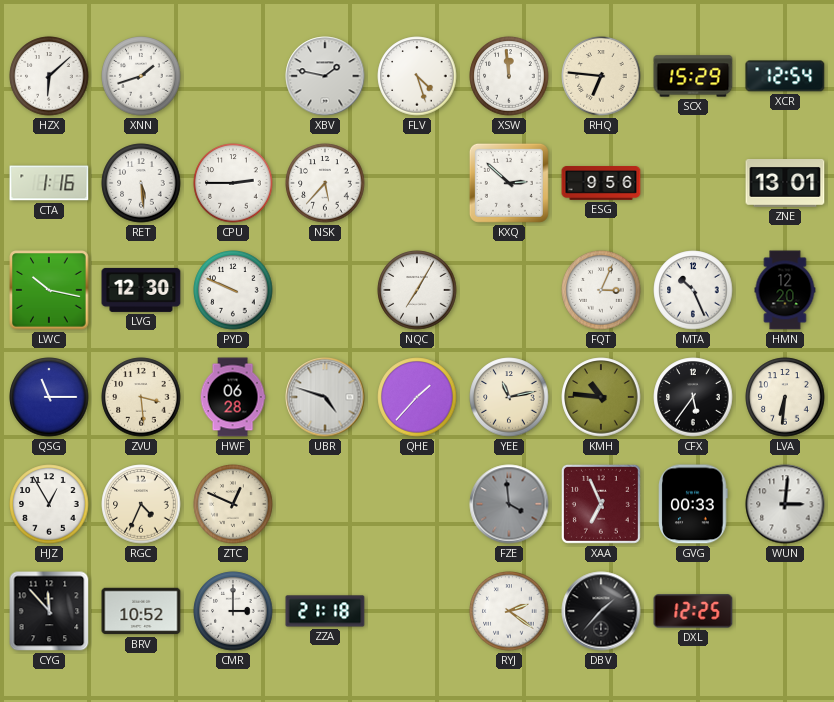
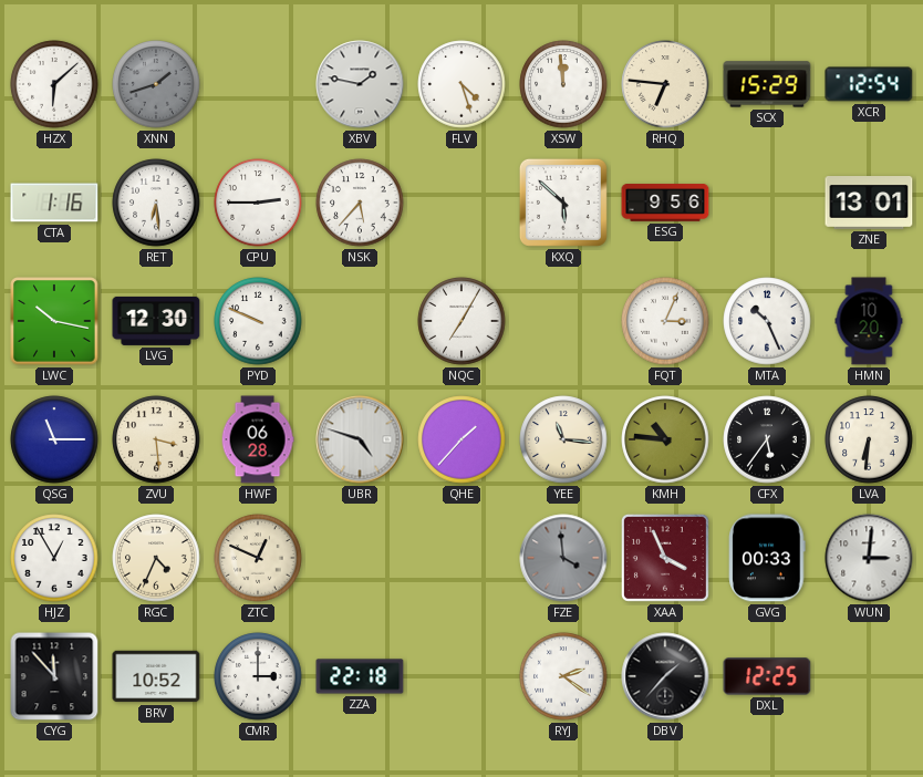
XNN dial: white -> grey (156, 84)
RET: 5:29 -> 6:29 (156, 203)
KXQ: 2:52 -> 5:52 (563, 203)
HMN: 12:20 -> 10:20 (869, 321)
YEE: 11:13 -> 11:16 (563, 439)
XAA: 6:56 -> 3:56 (665, 558)
ZZA: 21:18 -> 22:18 (360, 676)
